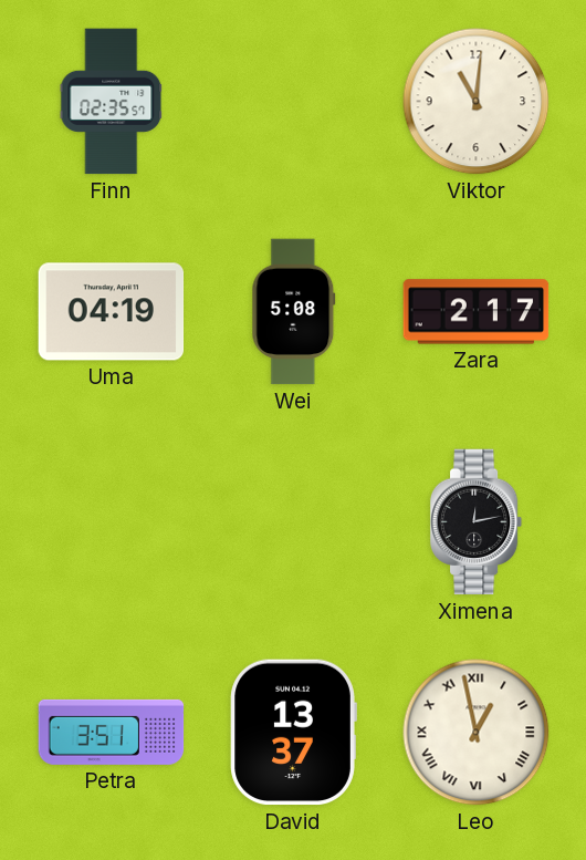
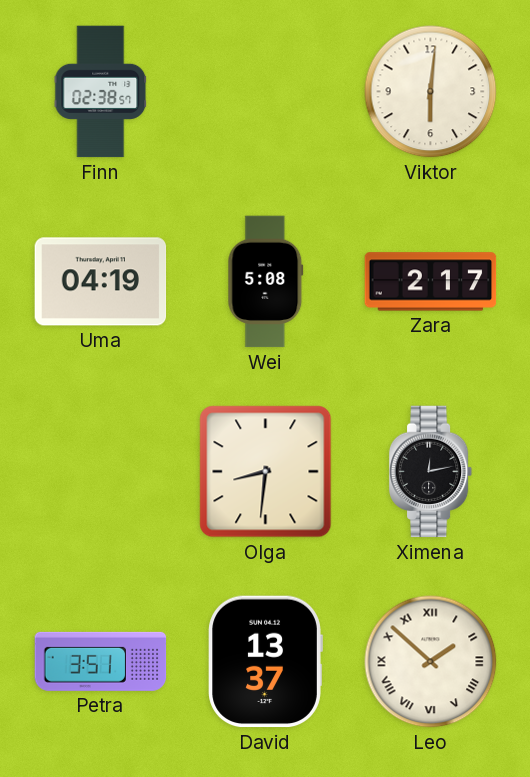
Finn: 02:35 -> 02:38 (101, 92)
Viktor: 11:01 -> 6:01 (431, 92)
Olga: none -> 8:31 (266, 472)
Leo: 12:58 -> 1:52 (431, 662)
